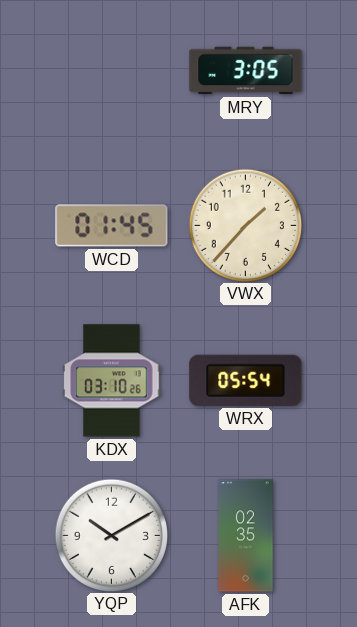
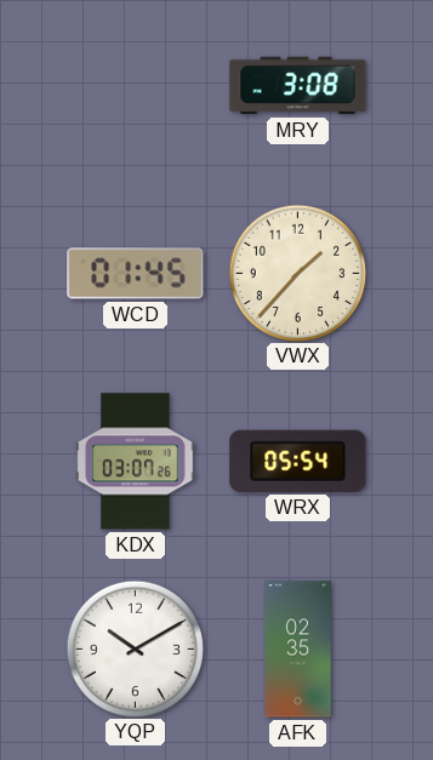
MRY: 3:05 -> 3:08 (298, 86)
KDX: 03:10 -> 03:07 (136, 462)
